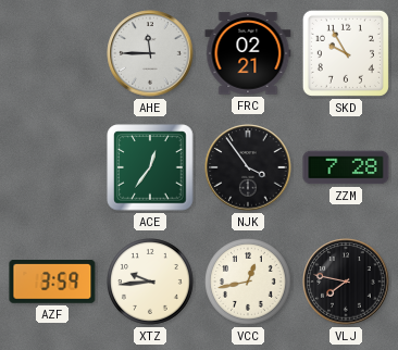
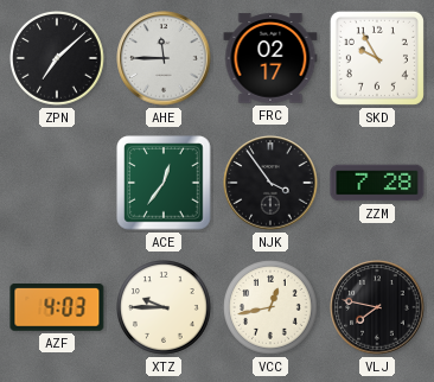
ZPN: none -> 7:08 (58, 59)
FRC: 02:21 -> 02:17 (270, 58)
AZF: 3:59 -> 4:03 (57, 308)
XTZ: 9:44 -> 9:45 (165, 308)
